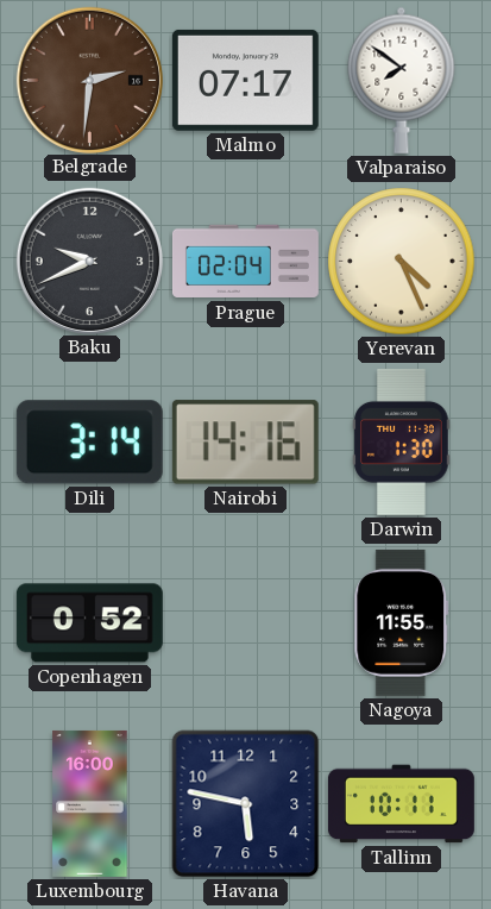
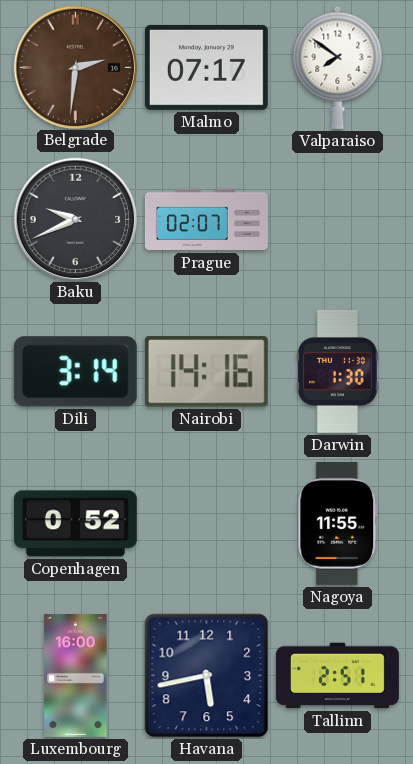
Prague: 02:04 -> 02:07 (206, 220)
Yerevan: 4:26 -> none (402, 262)
Havana: 5:47 -> 5:43 (207, 676)
Tallinn: 10:11 -> 2:51 (337, 676)
